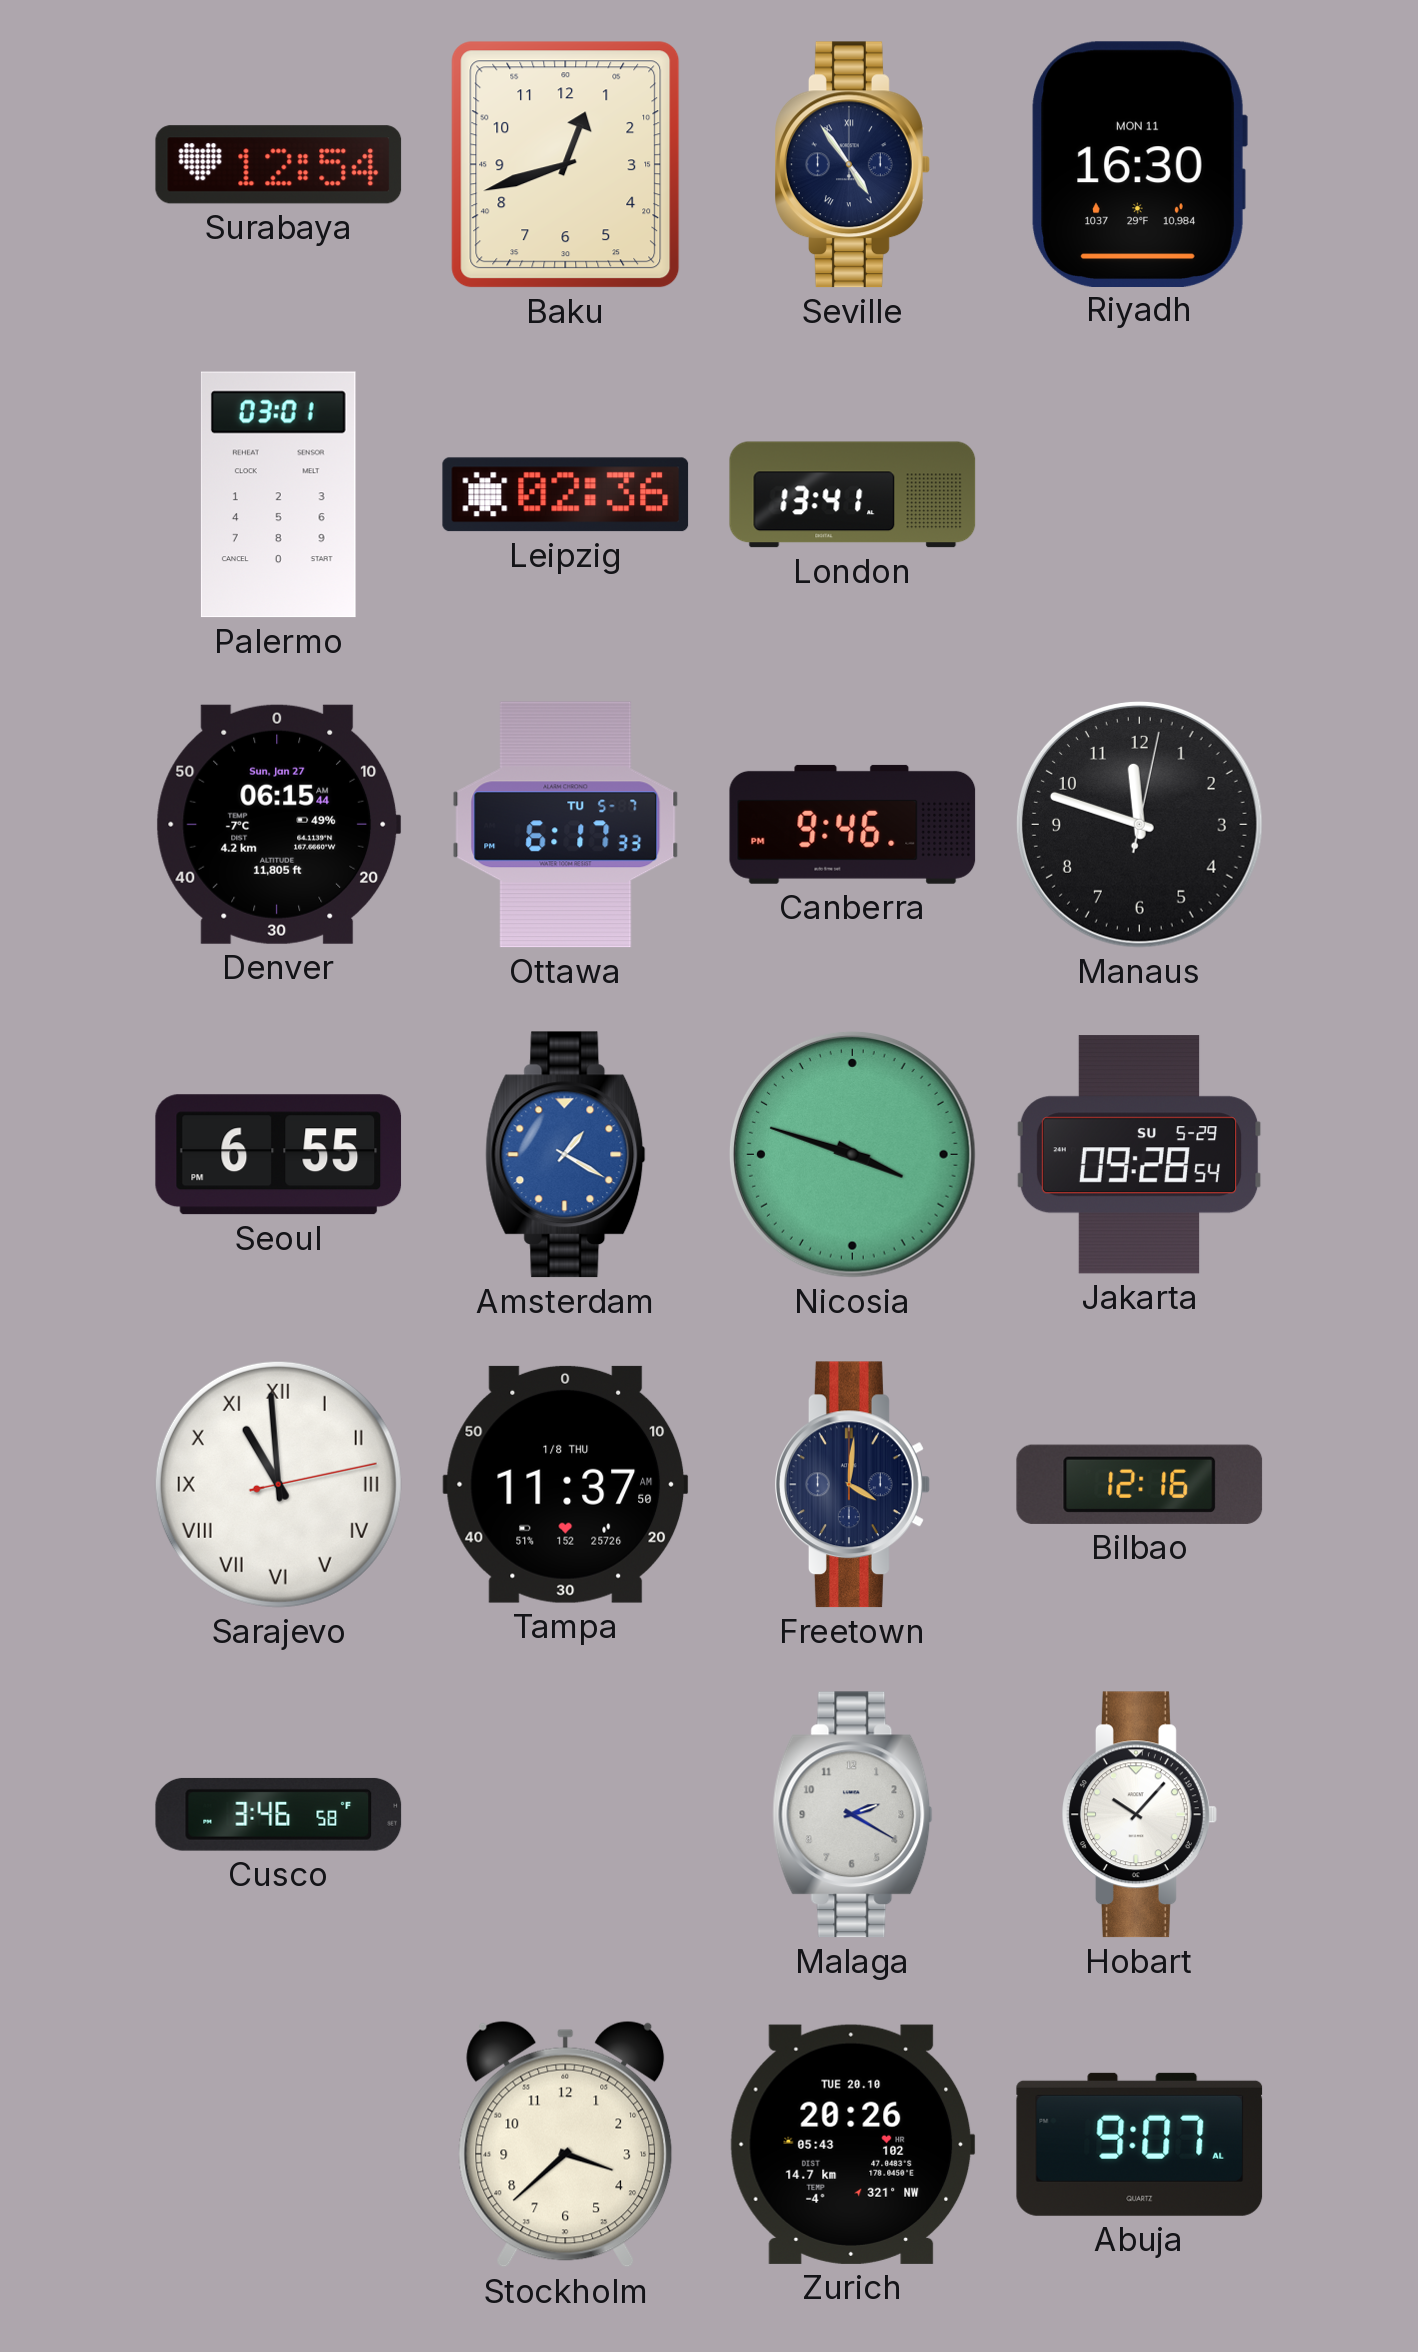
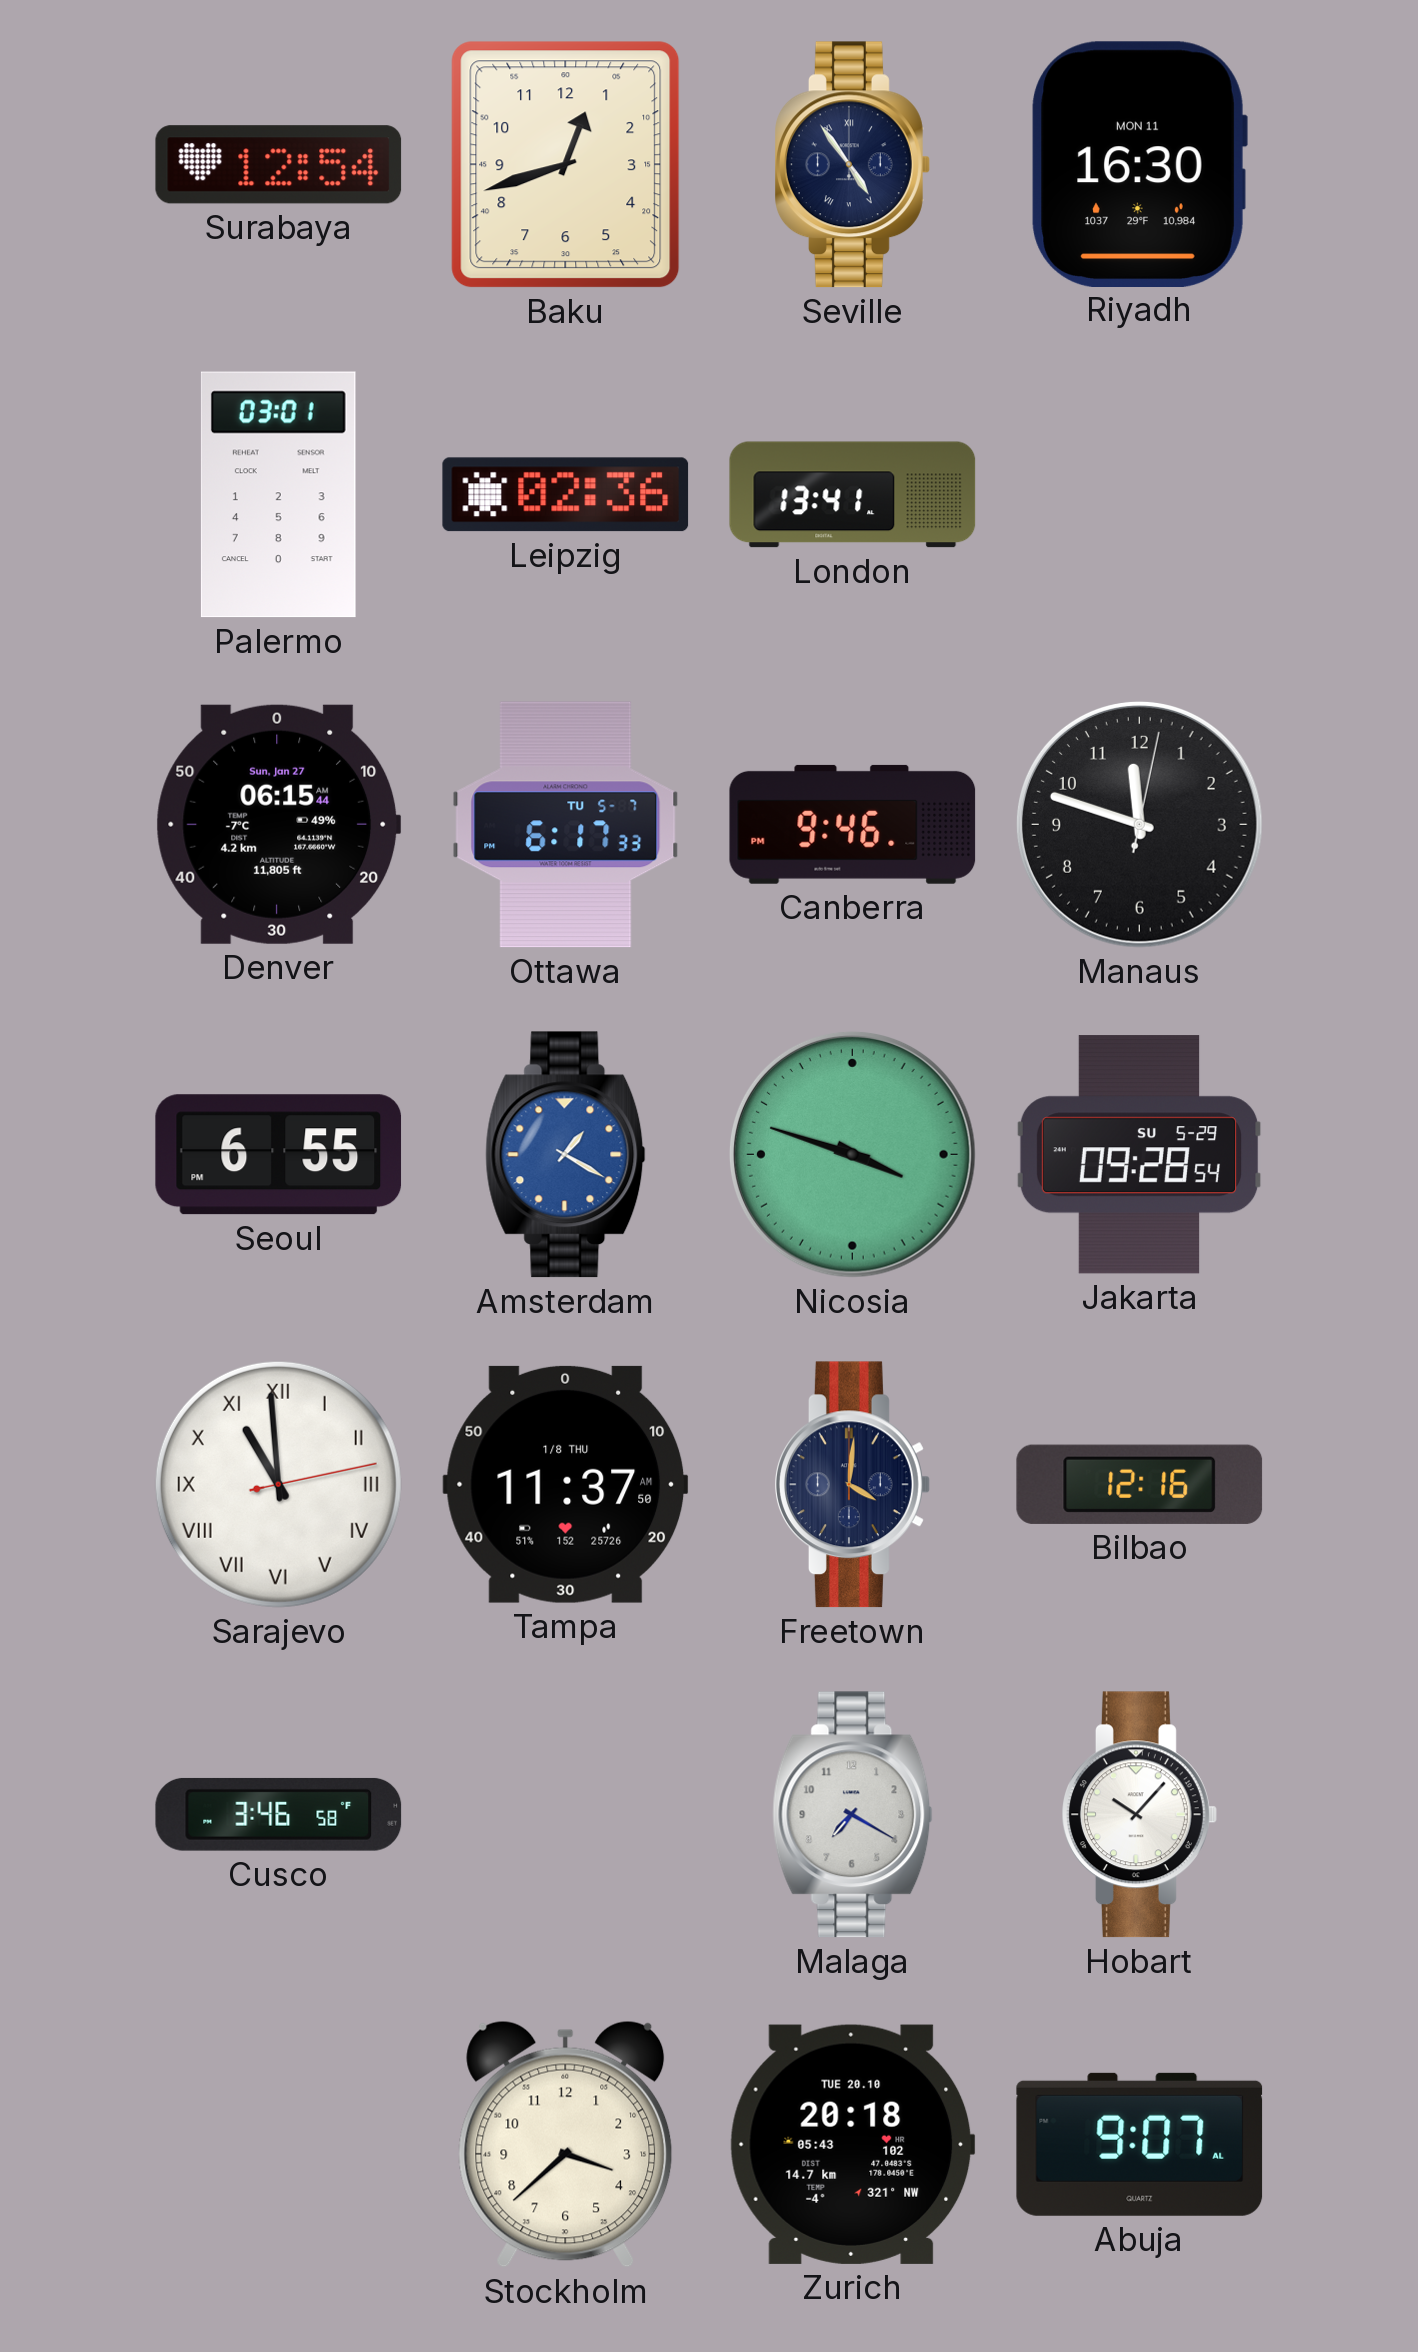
Malaga: 2:20 -> 7:20 (853, 1815)
Zurich: 20:26 -> 20:18 (852, 2144)
